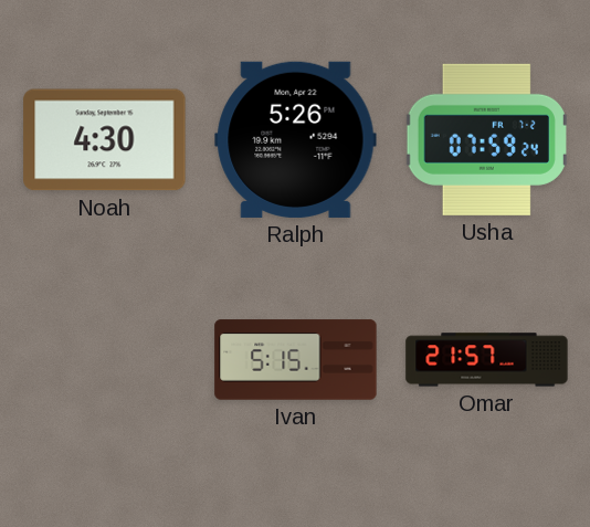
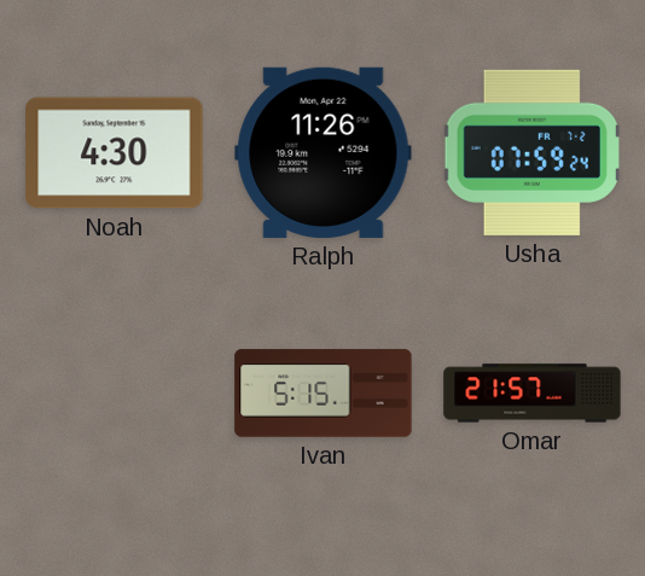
Ralph: 5:26 -> 11:26 (324, 152)
